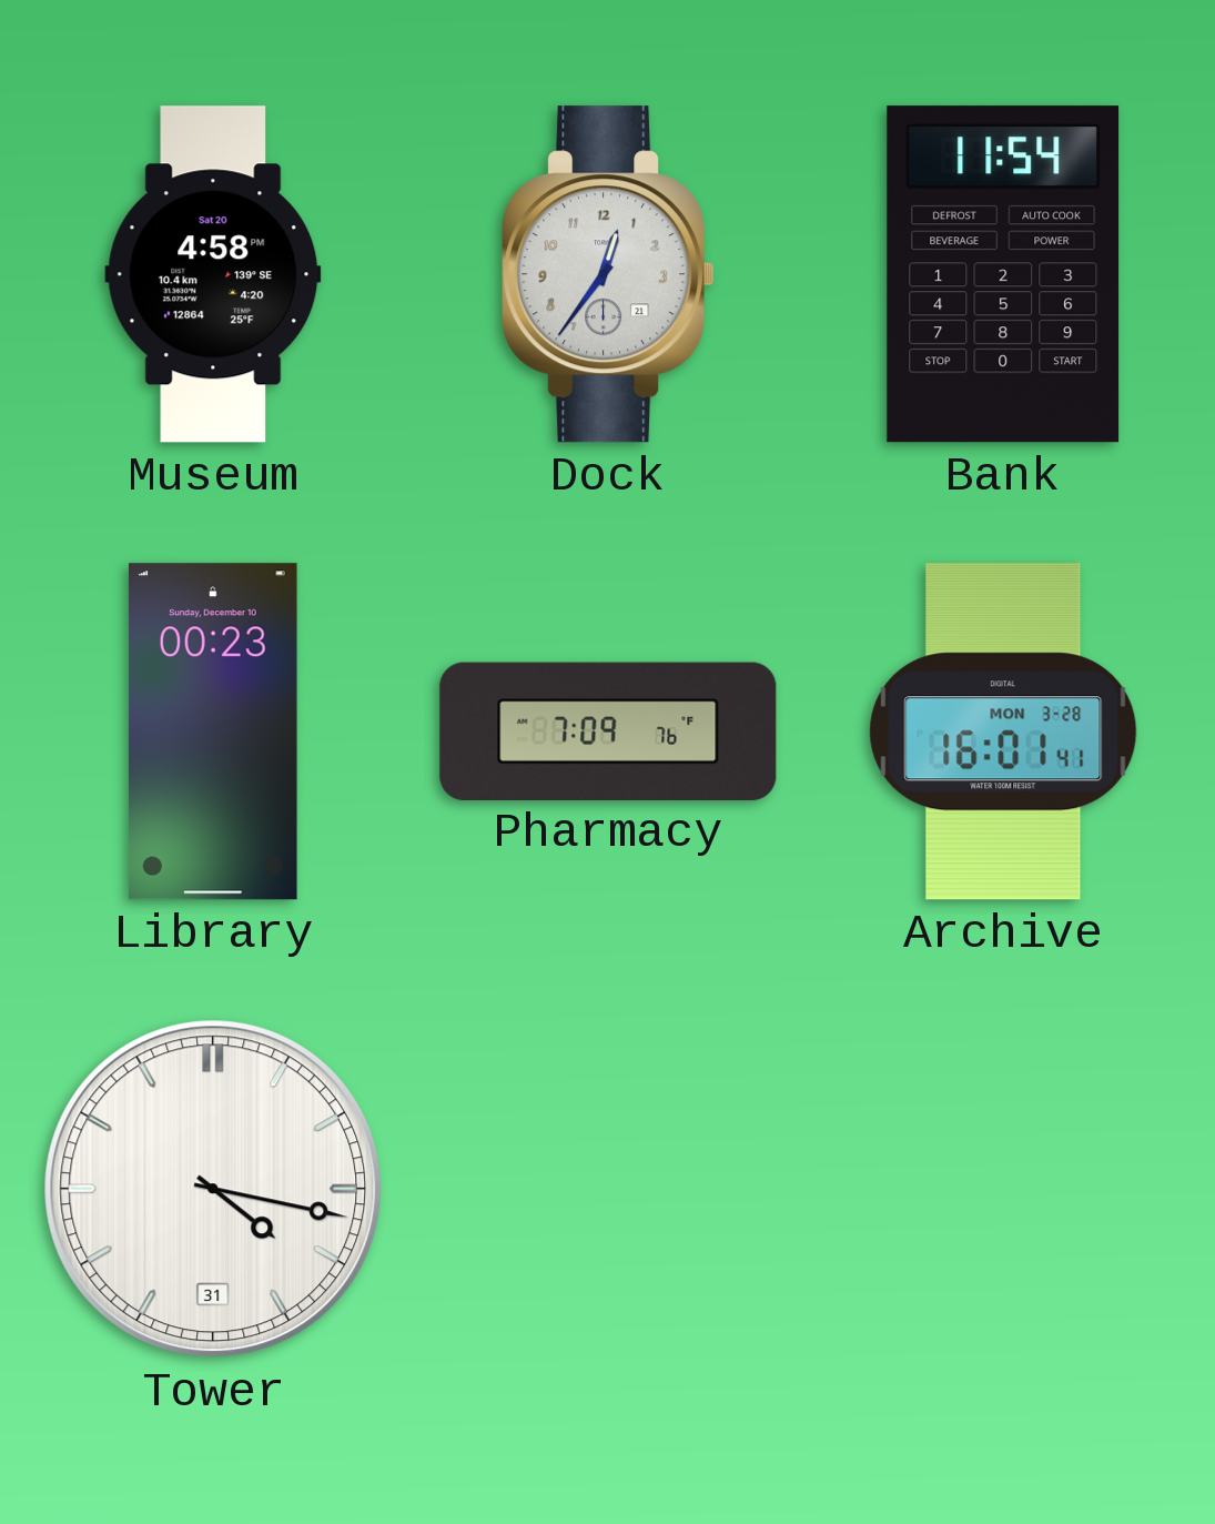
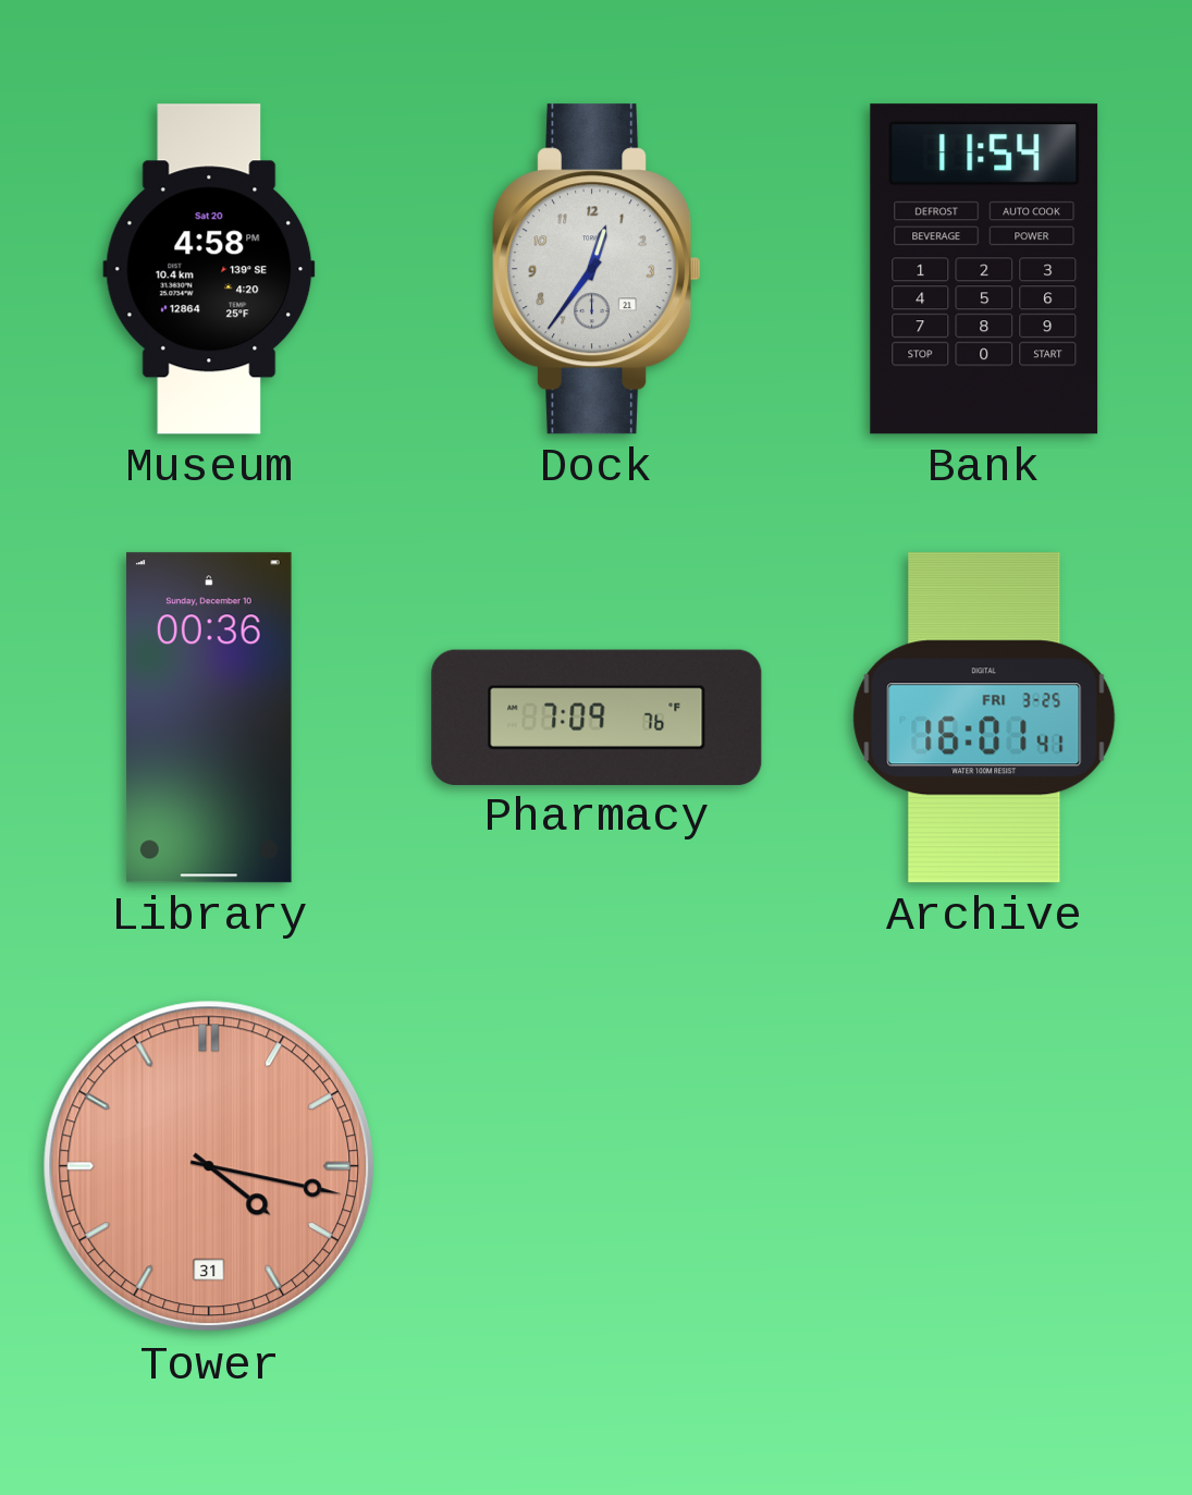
Library: 00:23 -> 00:36 (209, 718)
Archive date: MON 3-28 -> FRI 3-25 (984, 718)
Tower dial: white -> salmon (209, 1166)
